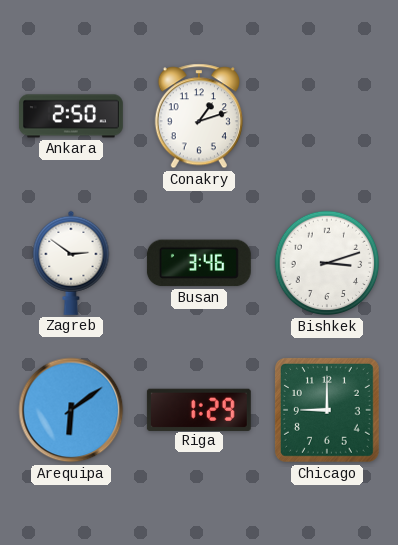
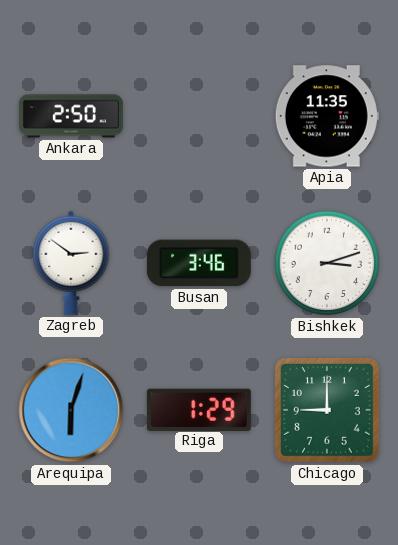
Conakry: 1:12 -> none (199, 116)
Apia: none -> 11:35 (327, 116)
Arequipa: 6:09 -> 6:03 (71, 410)
